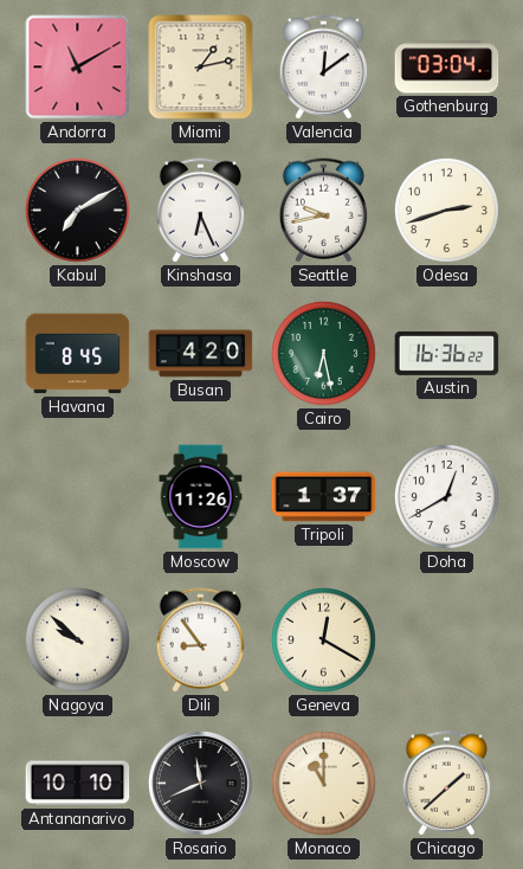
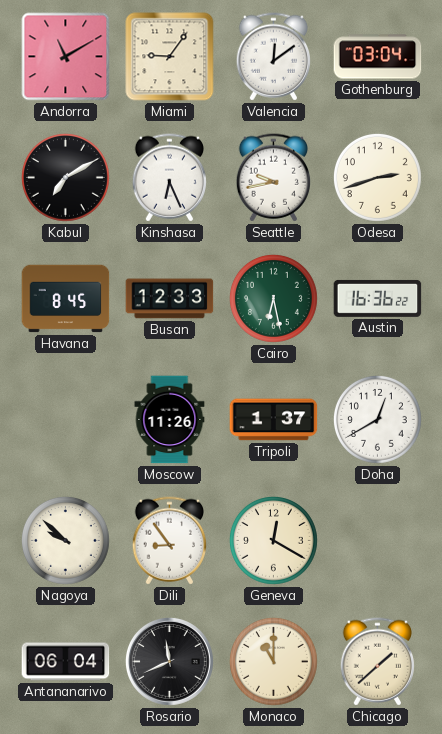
Miami: 1:13 -> 9:06 (170, 57)
Busan: 4:20 -> 12:33 (170, 299)
Antananarivo: 10:10 -> 06:04 (66, 662)
